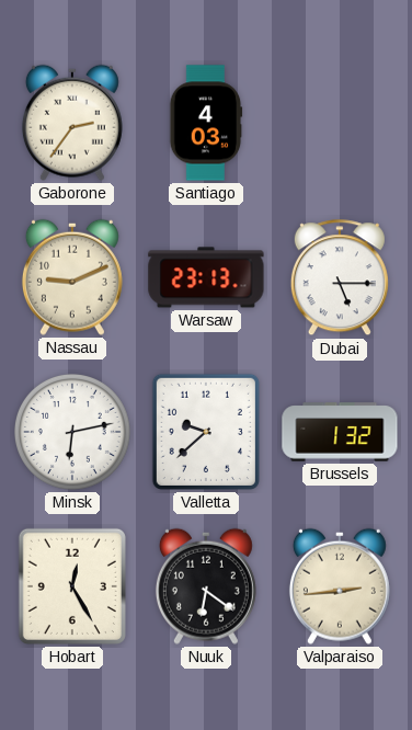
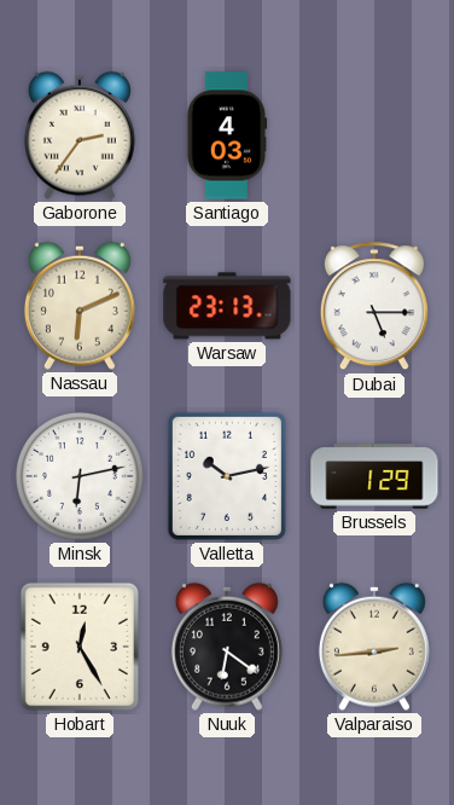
Nassau: 9:11 -> 6:11 (80, 306)
Valletta: 9:38 -> 10:13 (227, 476)
Brussels: 1:32 -> 1:29 (374, 476)
